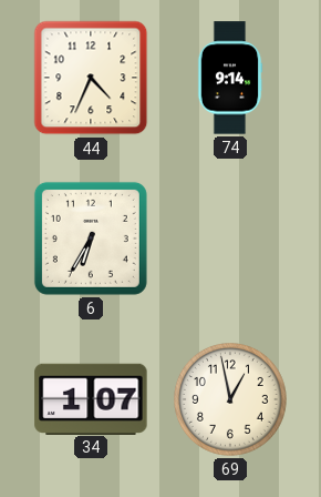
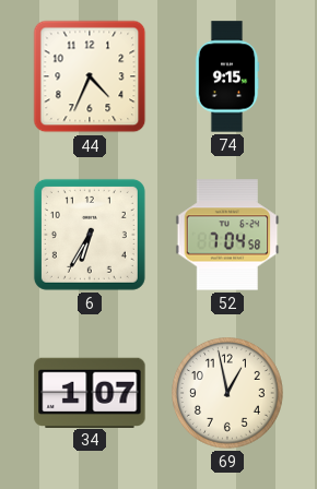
74: 9:14 -> 9:15 (227, 76)
52: none -> 7:04 (227, 235)
